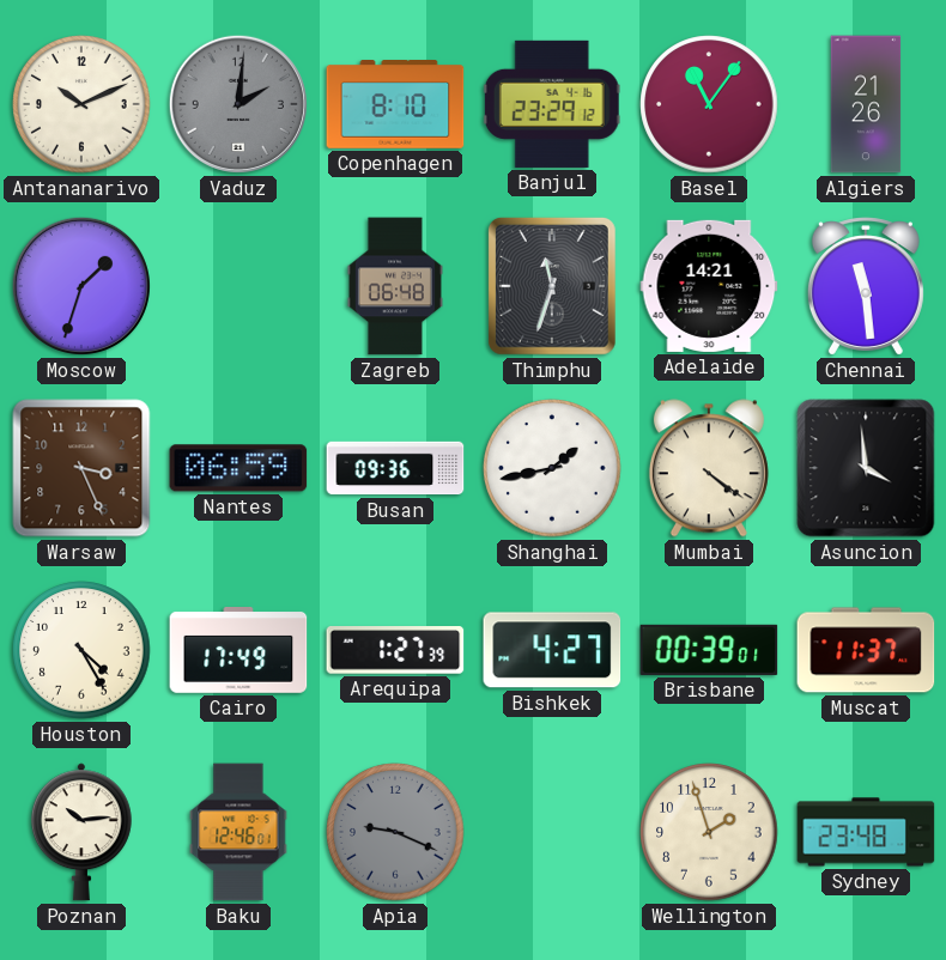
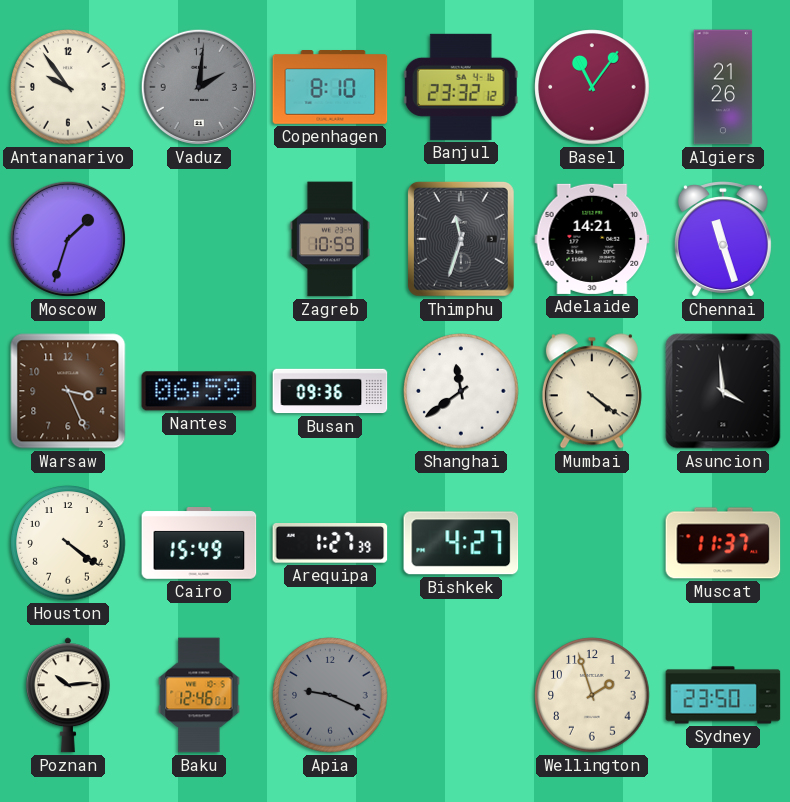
Antananarivo: 10:11 -> 9:54 (68, 87)
Banjul: 23:29 -> 23:32 (461, 87)
Zagreb: 06:48 -> 10:59 (330, 239)
Chennai: 11:29 -> 11:27 (723, 239)
Shanghai: 1:43 -> 11:39 (461, 391)
Houston: 4:25 -> 4:21 (68, 543)
Cairo: 17:49 -> 15:49 (199, 544)
Brisbane: 00:39 -> none (709, 650)
Sydney: 23:48 -> 23:50 (723, 695)
